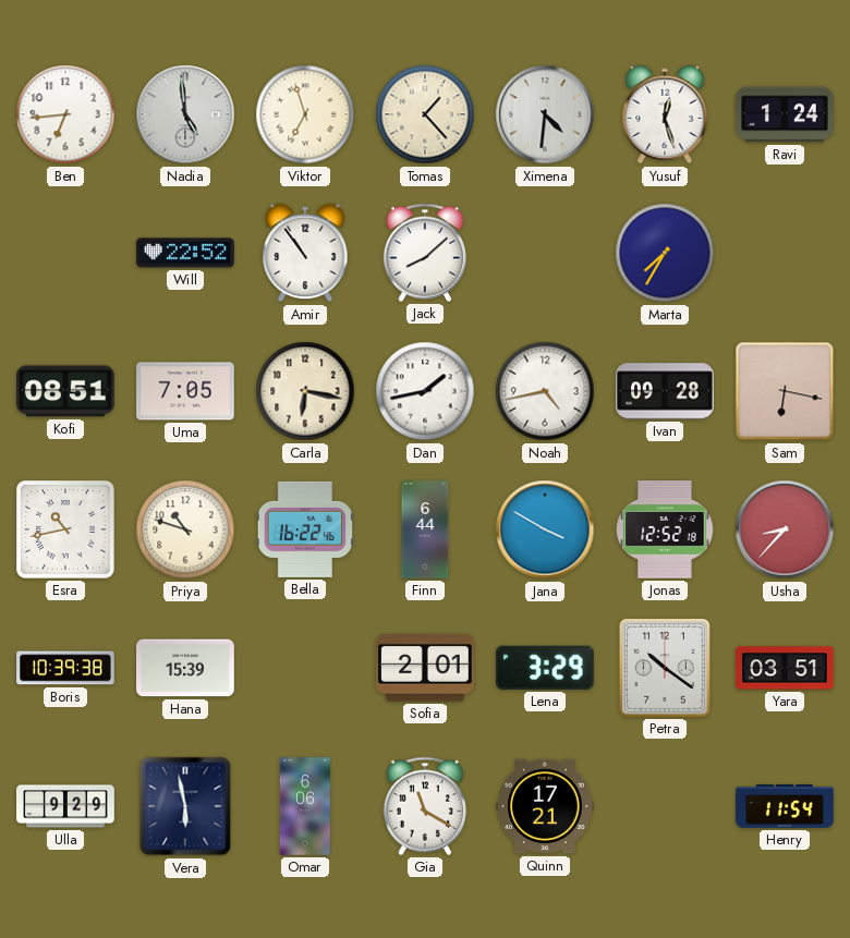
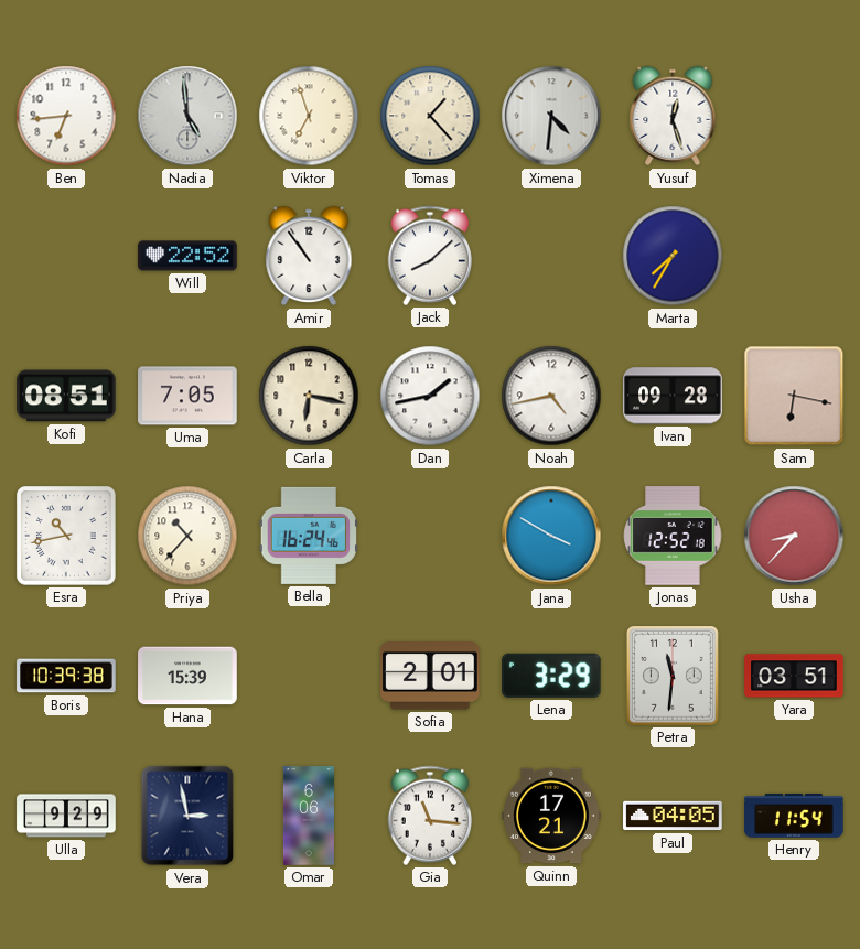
Ravi: 1:24 -> none (785, 114)
Priya: 10:48 -> 10:37 (187, 536)
Bella: 16:22 -> 16:24 (308, 536)
Finn: 6:44 -> none (425, 529)
Petra: 10:21 -> 11:31 (674, 677)
Vera: 5:58 -> 2:58 (187, 816)
Gia: 11:20 -> 11:16 (430, 816)
Paul: none -> 04:05 (673, 816)
